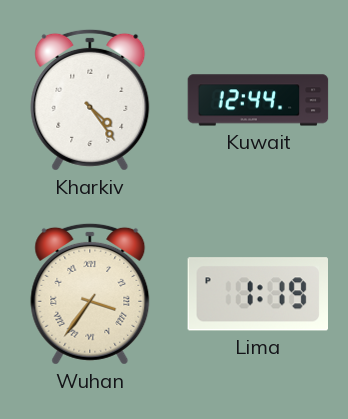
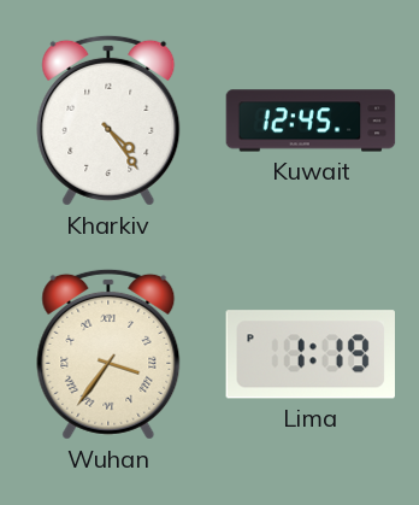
Kuwait: 12:44 -> 12:45 (311, 121)
